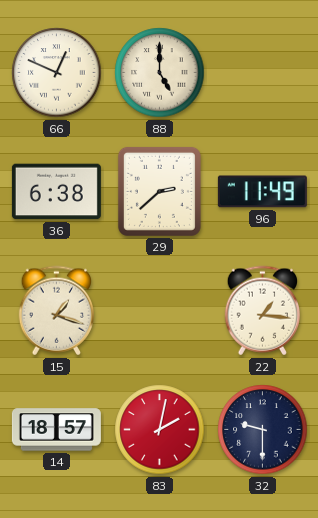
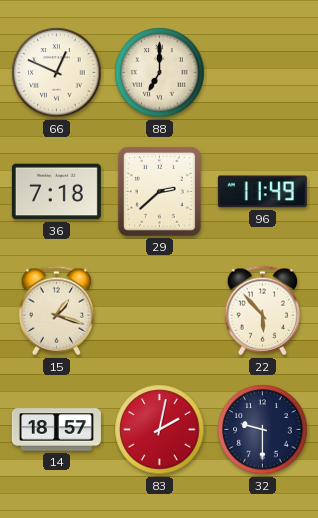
88: 5:00 -> 7:00 (160, 73)
36: 6:38 -> 7:18 (56, 192)
22: 1:16 -> 5:53 (262, 311)
